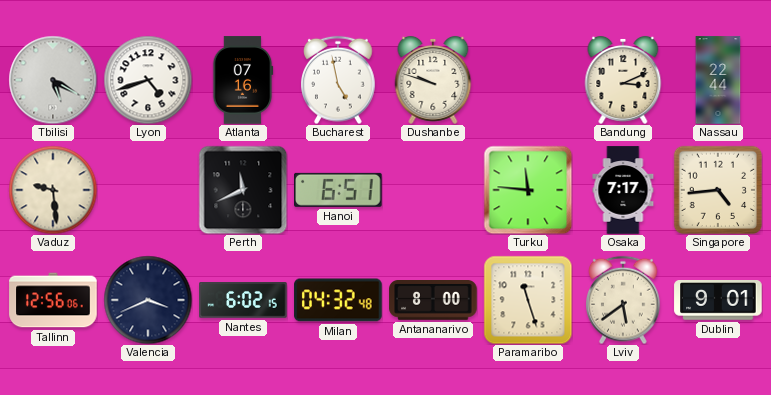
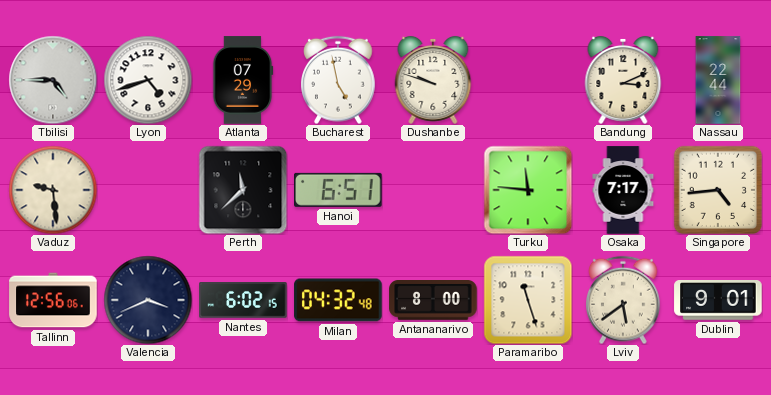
Tbilisi: 5:20 -> 4:45 (53, 80)
Atlanta: 07:16 -> 07:29 (243, 80)
Perth: 11:41 -> 11:38 (243, 190)
